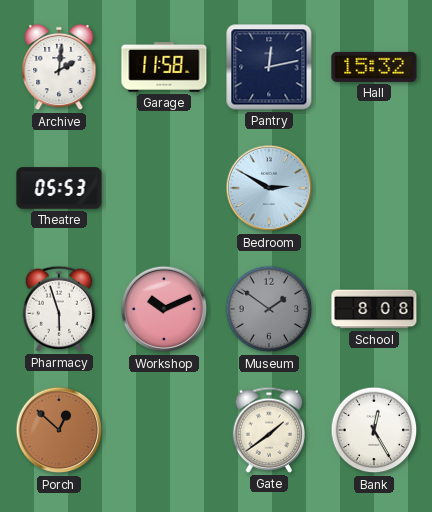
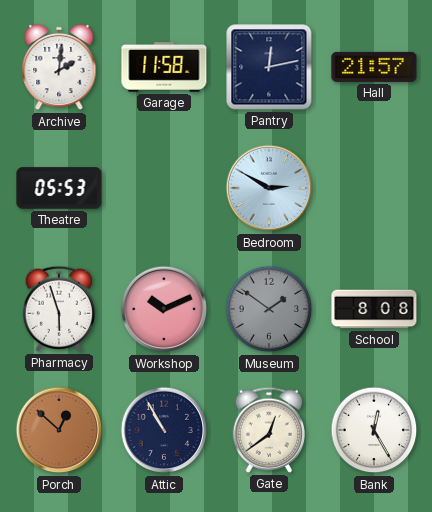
Hall: 15:32 -> 21:57 (374, 67)
Attic: none -> 10:55 (164, 430)
Gate: 1:39 -> 12:39 (269, 430)
